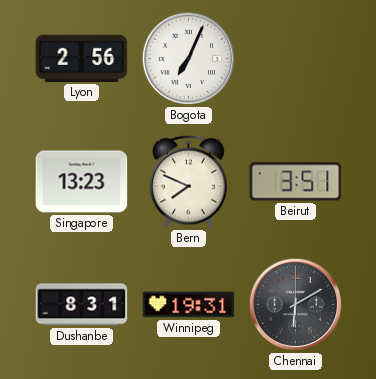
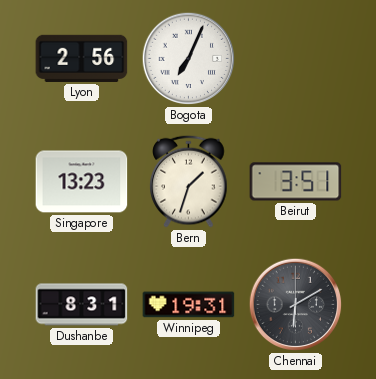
Bern: 7:49 -> 1:33 (189, 181)
